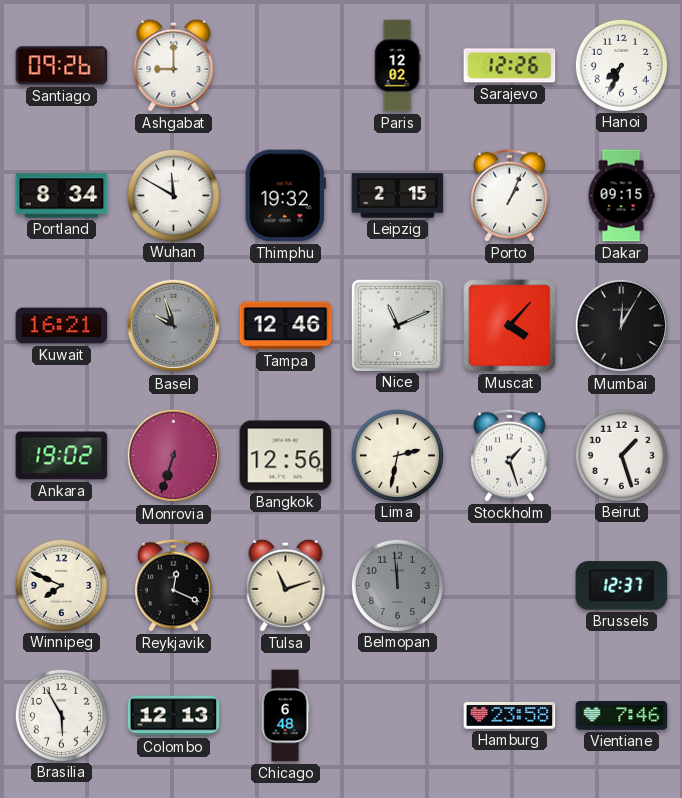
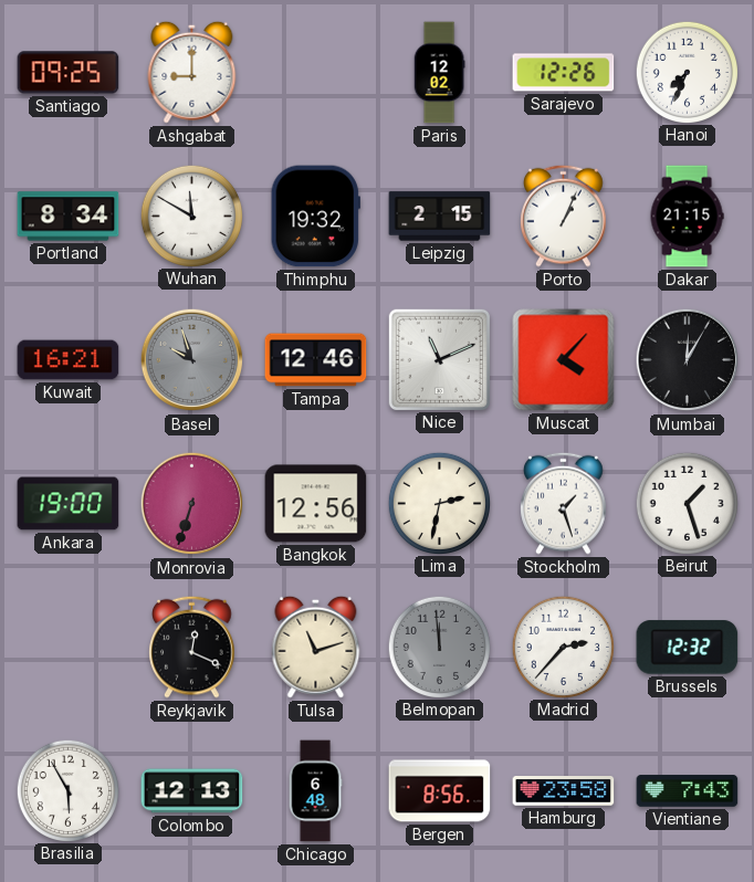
Santiago: 09:26 -> 09:25 (69, 73)
Dakar: 09:15 -> 21:15 (687, 217)
Ankara: 19:02 -> 19:00 (69, 504)
Winnipeg: 7:49 -> none (61, 585)
Madrid: none -> 2:37 (563, 647)
Brussels: 12:37 -> 12:32 (688, 648)
Bergen: none -> 8:56 (440, 791)
Vientiane: 7:46 -> 7:43 (688, 791)
